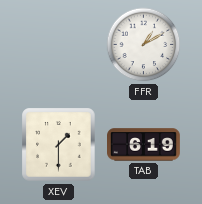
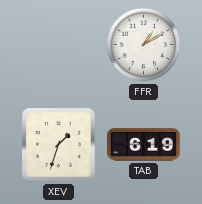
XEV: 1:30 -> 1:33 (59, 145)
